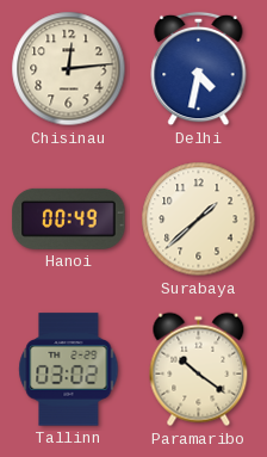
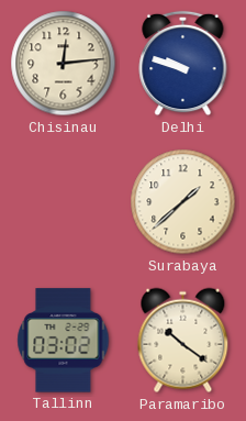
Delhi: 4:32 -> 9:48 (183, 64)
Hanoi: 00:49 -> none (69, 218)
